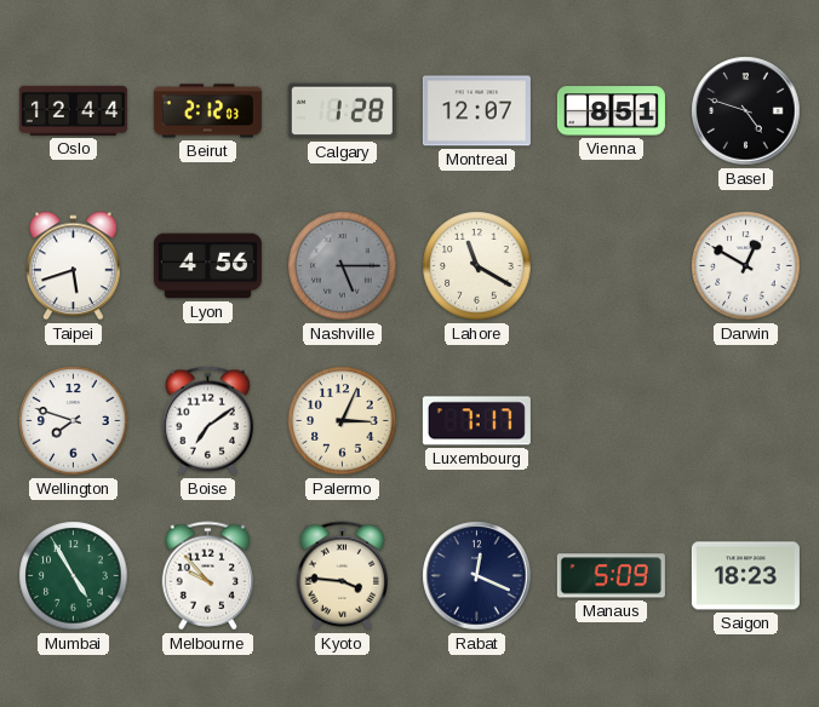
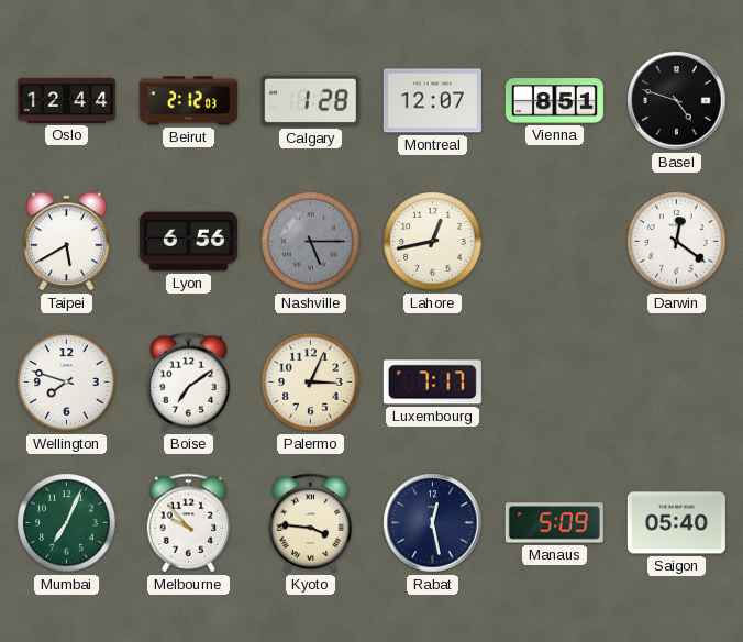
Taipei: 5:42 -> 5:40 (67, 242)
Lyon: 4:56 -> 6:56 (188, 242)
Lahore: 11:20 -> 12:43 (433, 242)
Darwin: 12:50 -> 12:21 (677, 242)
Mumbai: 4:55 -> 7:04 (67, 523)
Rabat: 12:19 -> 12:28 (433, 523)
Saigon: 18:23 -> 05:40 (676, 523)
